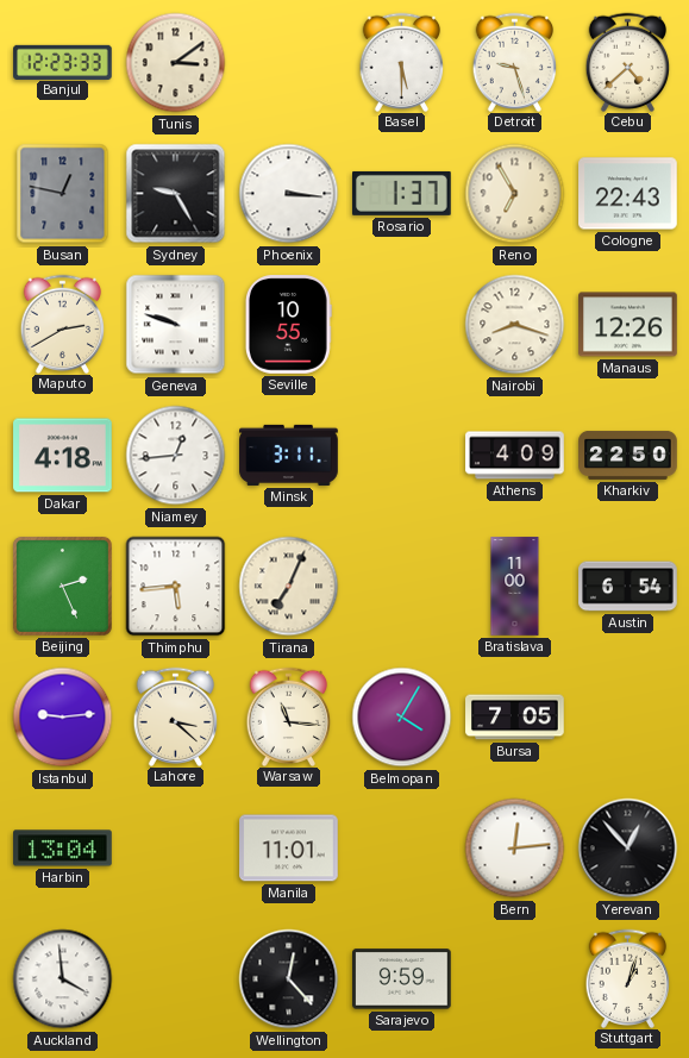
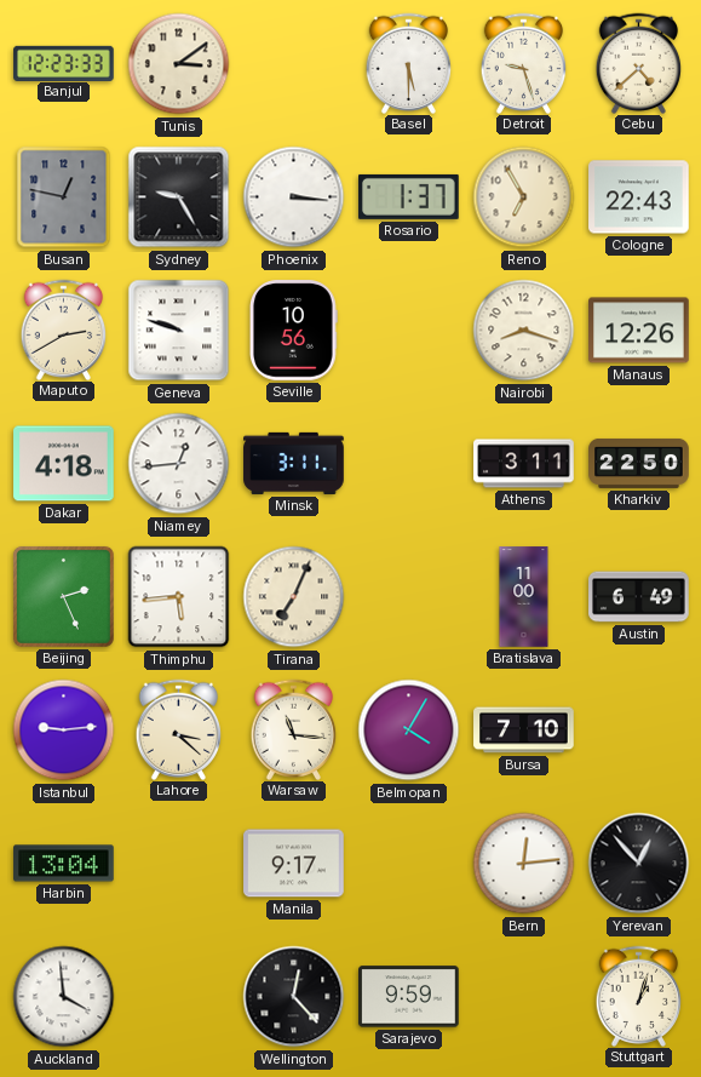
Seville: 10:55 -> 10:56 (294, 331)
Athens: 4:09 -> 3:11 (524, 464)
Austin: 6:54 -> 6:49 (639, 597)
Bursa: 7:05 -> 7:10 (524, 731)
Manila: 11:01 -> 9:17 (294, 864)
